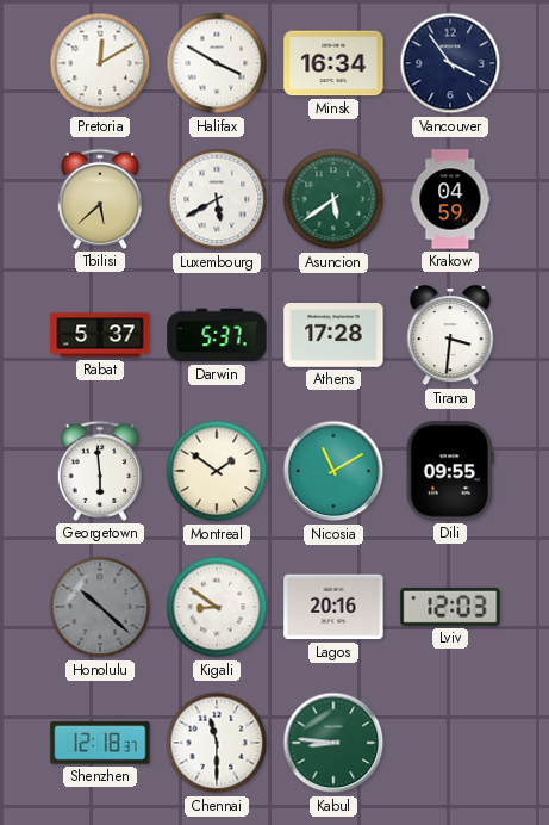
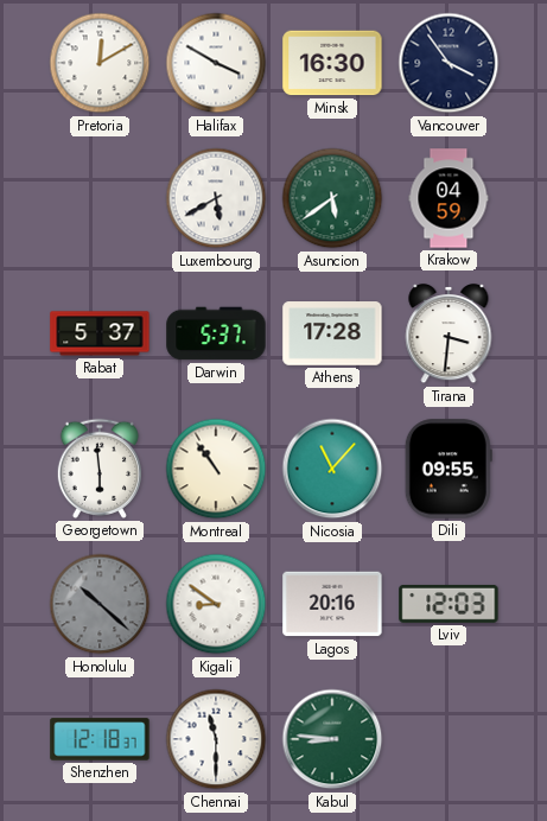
Minsk: 16:34 -> 16:30 (332, 63)
Tbilisi: 5:38 -> none (99, 199)
Montreal: 1:51 -> 10:54 (216, 469)
Nicosia: 11:10 -> 11:07 (332, 469)
